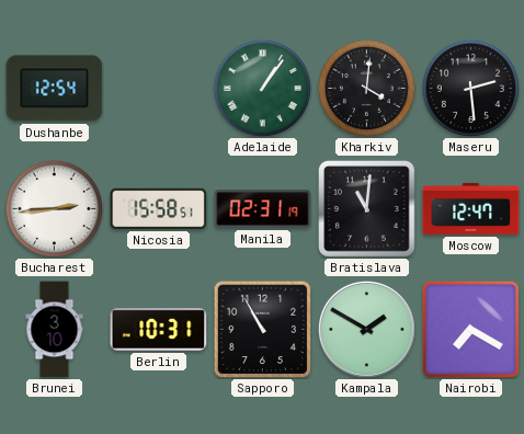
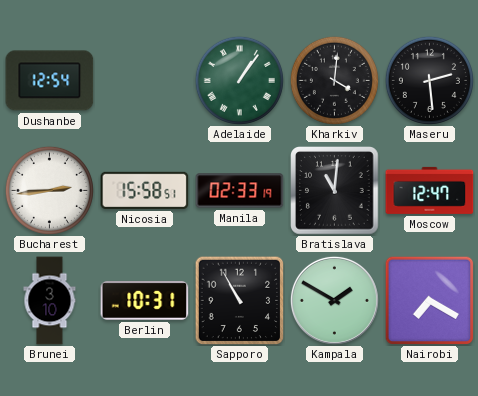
Manila: 02:31 -> 02:33 (240, 191)
